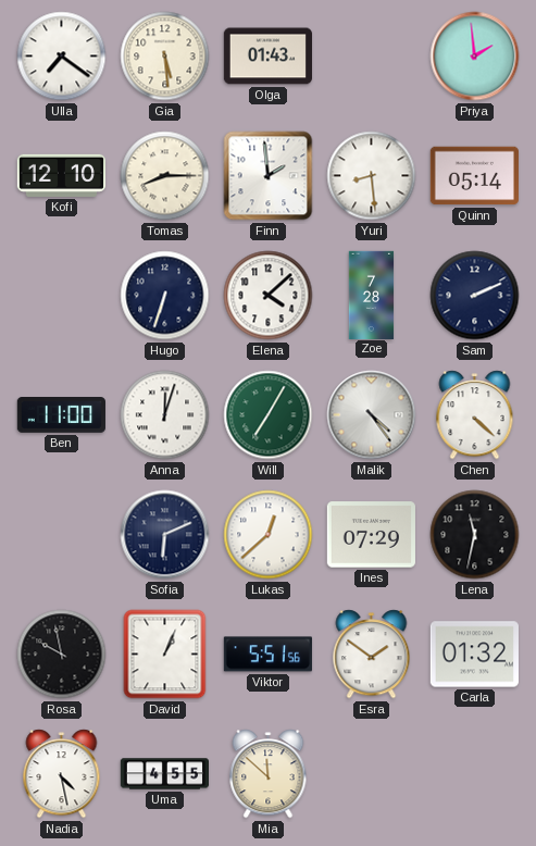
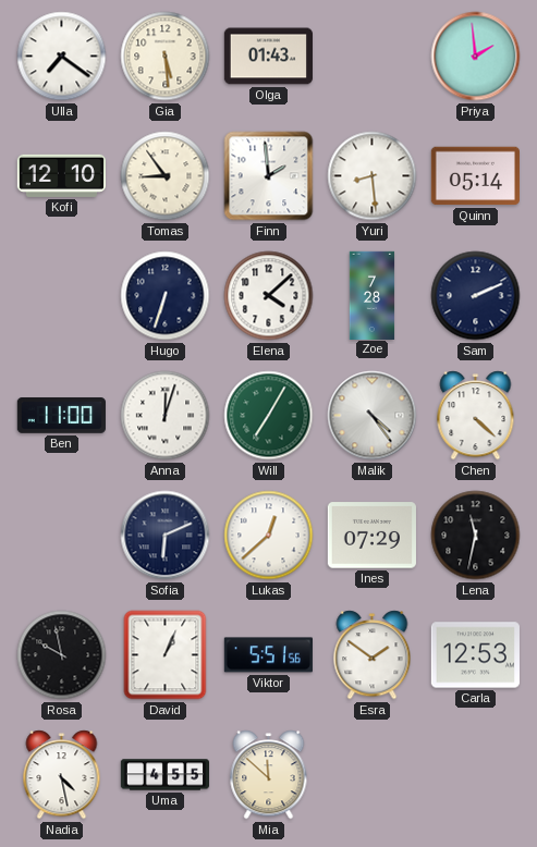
Tomas: 8:15 -> 8:54 (166, 176)
Carla: 01:32 -> 12:53 (475, 655)
